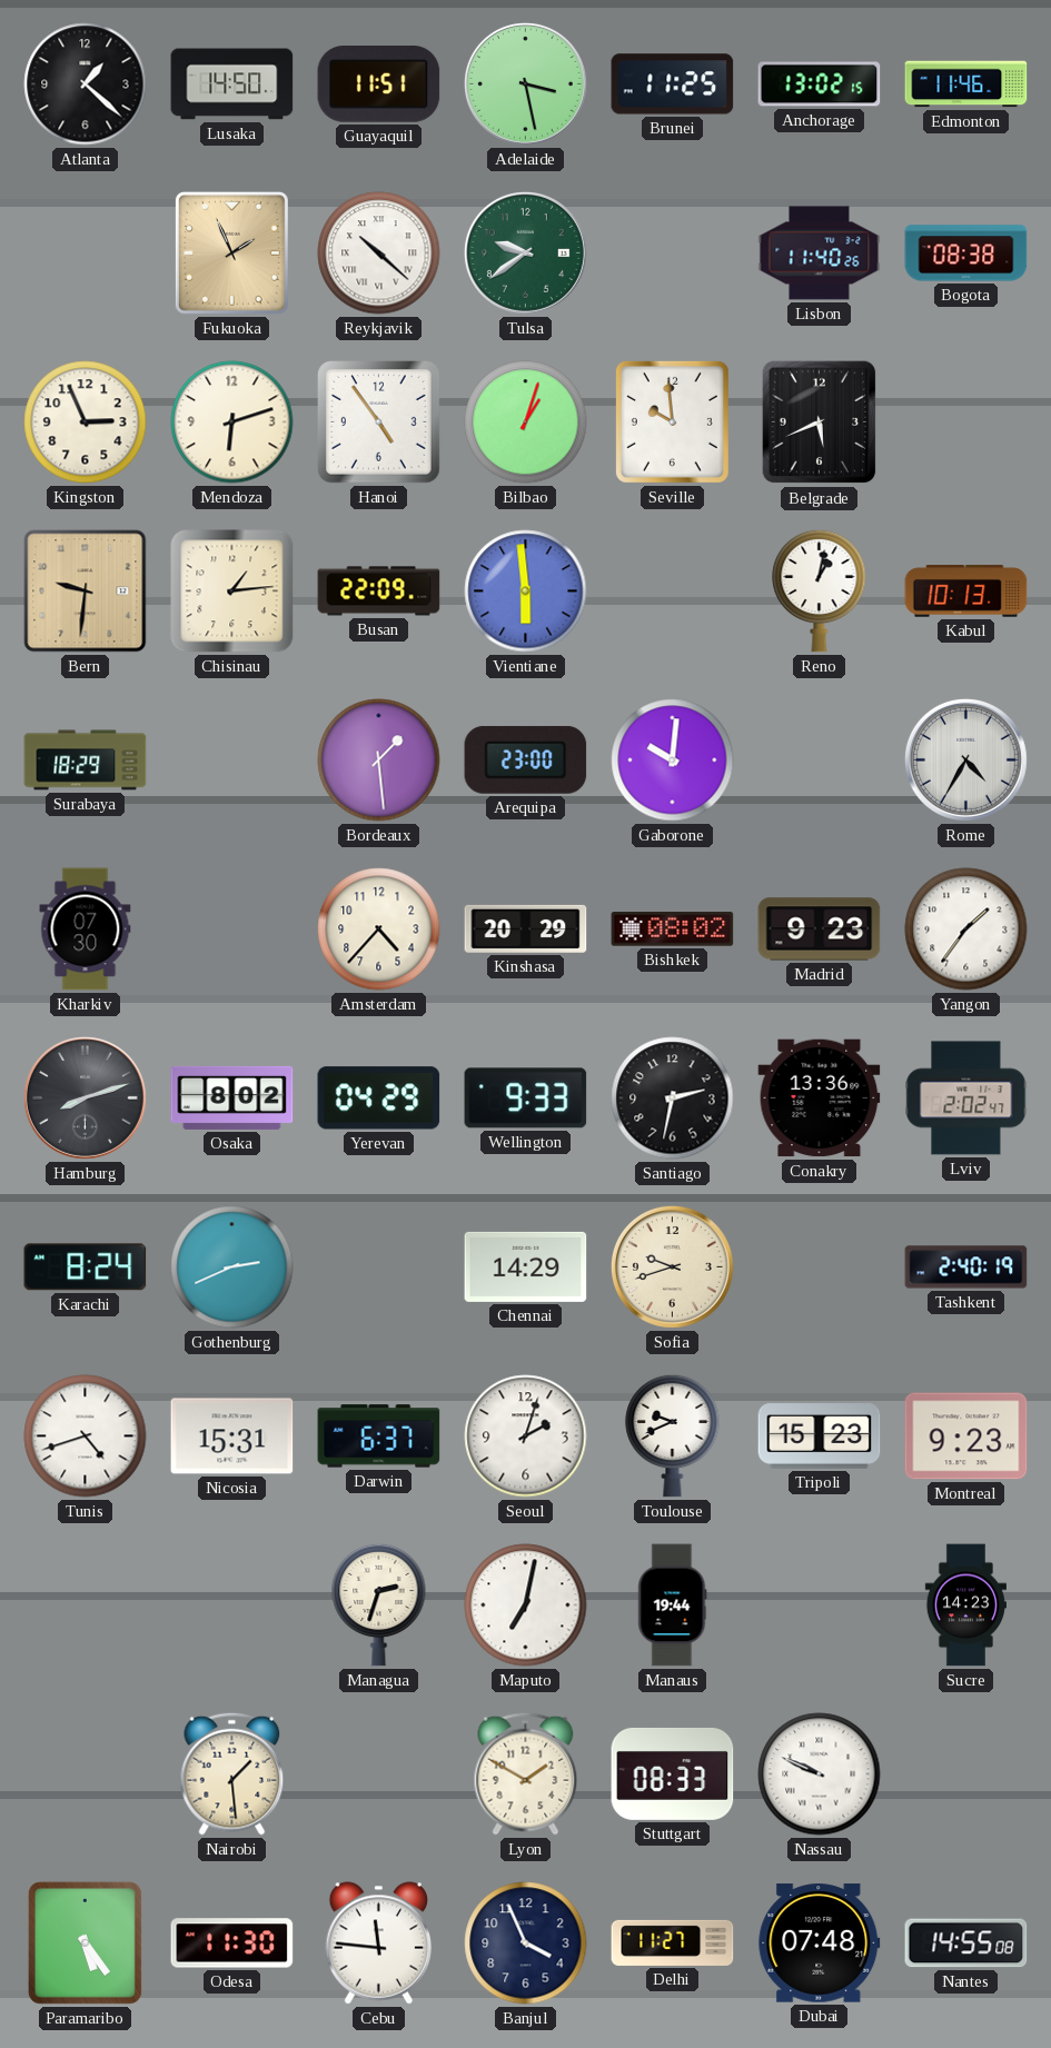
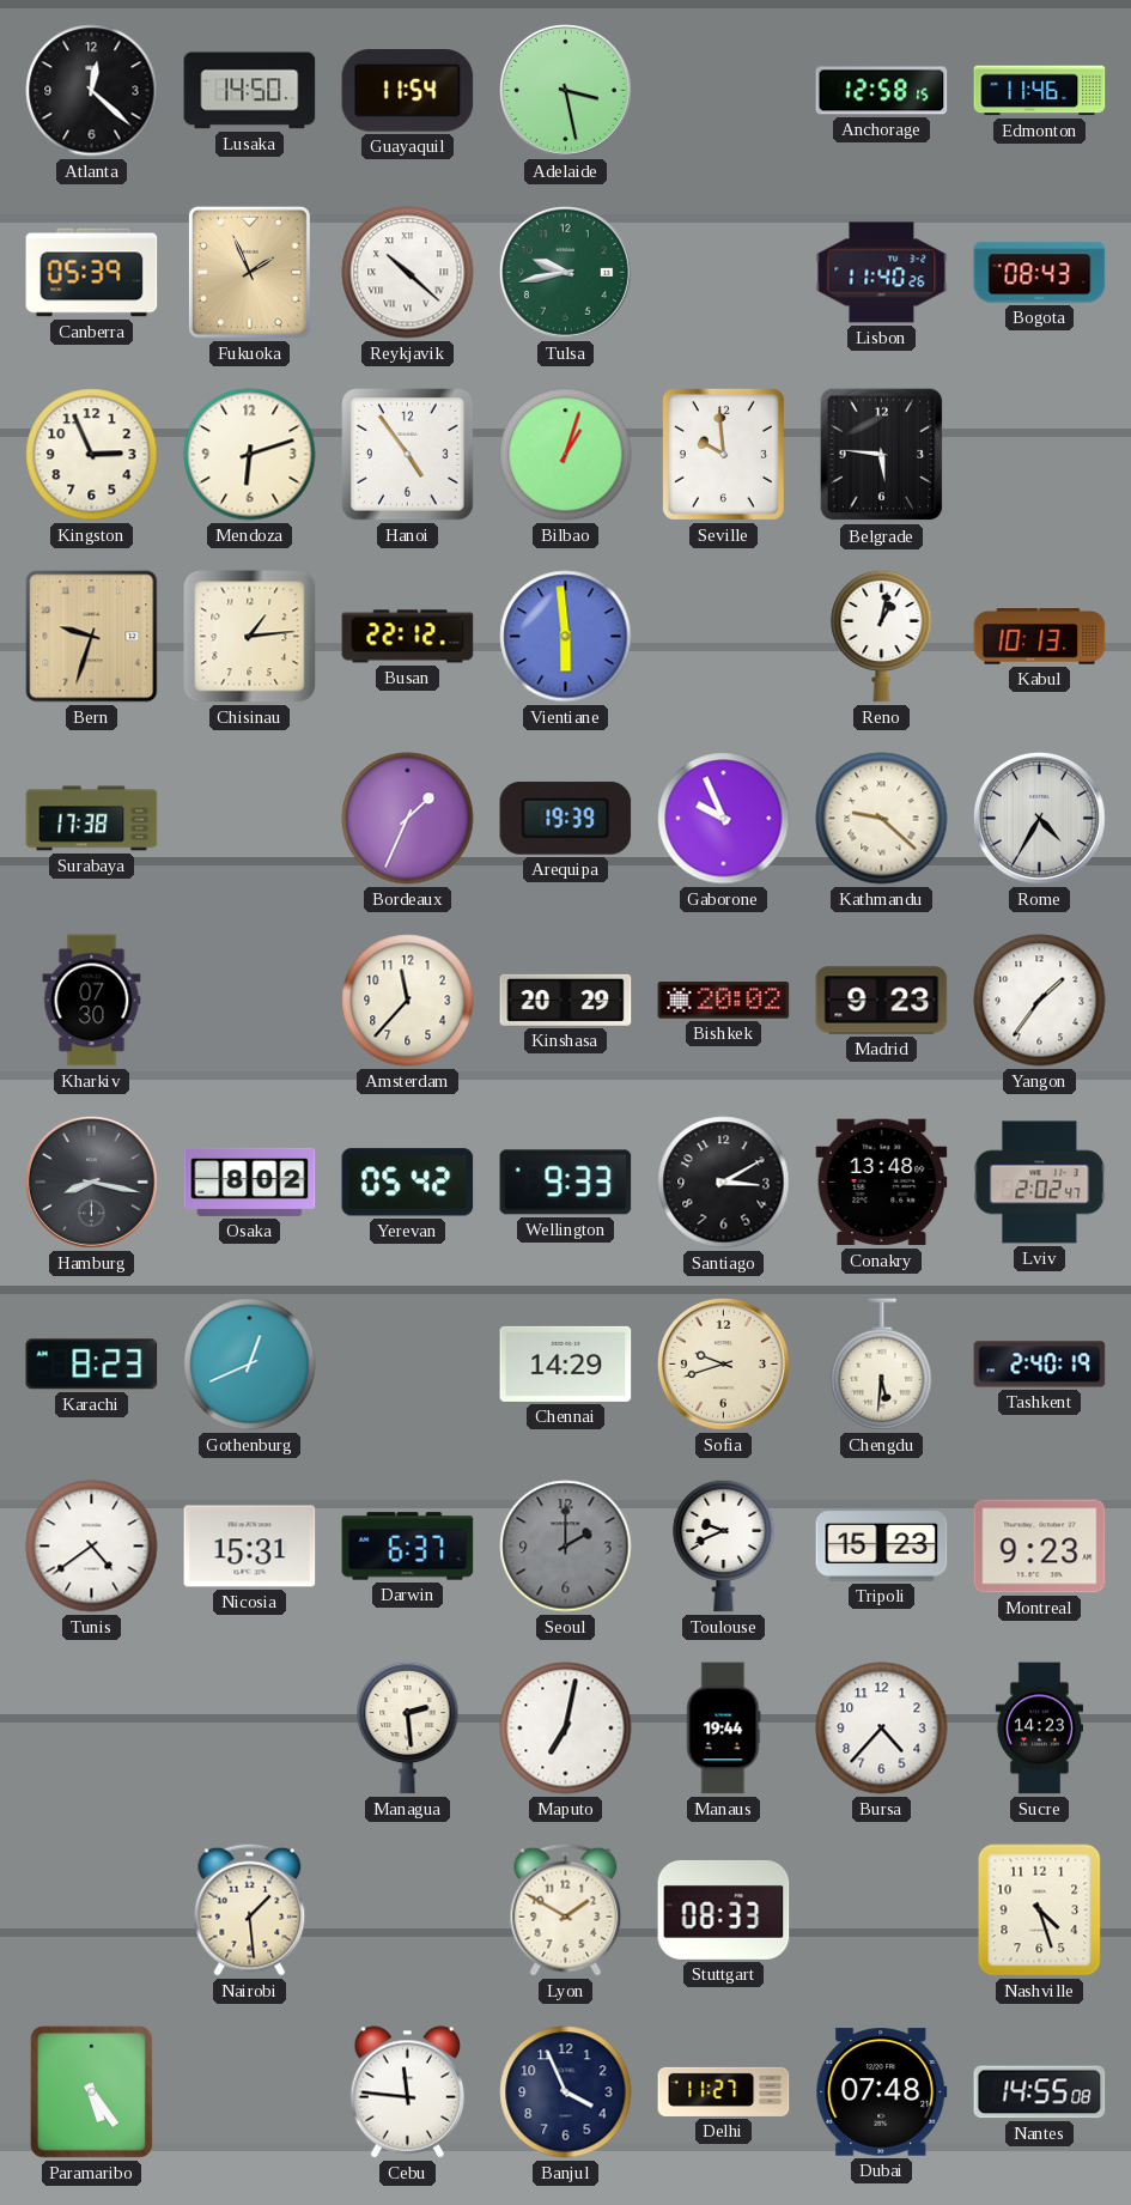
Atlanta: 1:22 -> 12:22 (92, 91)
Guayaquil: 11:51 -> 11:54 (408, 91)
Brunei: 11:25 -> none (673, 84)
Anchorage: 13:02 -> 12:58 (882, 91)
Canberra: none -> 05:39 (92, 273)
Tulsa: 9:39 -> 9:43 (565, 272)
Bogota: 08:38 -> 08:43 (1040, 273)
Belgrade: 5:41 -> 5:46 (882, 455)
Bern: 9:31 -> 9:33 (92, 637)
Busan: 22:09 -> 22:12 (408, 637)
Surabaya: 18:29 -> 17:38 (92, 819)
Bordeaux: 1:29 -> 1:34 (408, 819)
Arequipa: 23:00 -> 19:39 (566, 818)
Gaborone: 10:01 -> 9:56 (724, 819)
Kathmandu: none -> 9:22 (882, 819)
Amsterdam: 4:37 -> 11:37 (408, 1001)
Bishkek: 08:02 -> 20:02 (724, 1001)
Hamburg: 8:12 -> 8:17 (91, 1182)
Yerevan: 04:29 -> 05:42 (408, 1183)
Santiago: 2:32 -> 3:10 (724, 1183)
Conakry: 13:36 -> 13:48 (882, 1183)
Karachi: 8:24 -> 8:23 (92, 1365)
Gothenburg: 2:41 -> 12:41 (250, 1365)
Chengdu: none -> 5:31 (882, 1365)
Tunis: 4:42 -> 4:39 (92, 1547)
Seoul: 2:03 -> 2:00 (566, 1547)
Seoul dial: white -> grey (566, 1547)
Managua: 2:33 -> 2:29 (408, 1727)
Bursa: none -> 4:37 (882, 1729)
Nassau: 9:49 -> none (820, 1774)
Nashville: none -> 4:27 (1040, 1911)
Odesa: 11:30 -> none (232, 1943)
